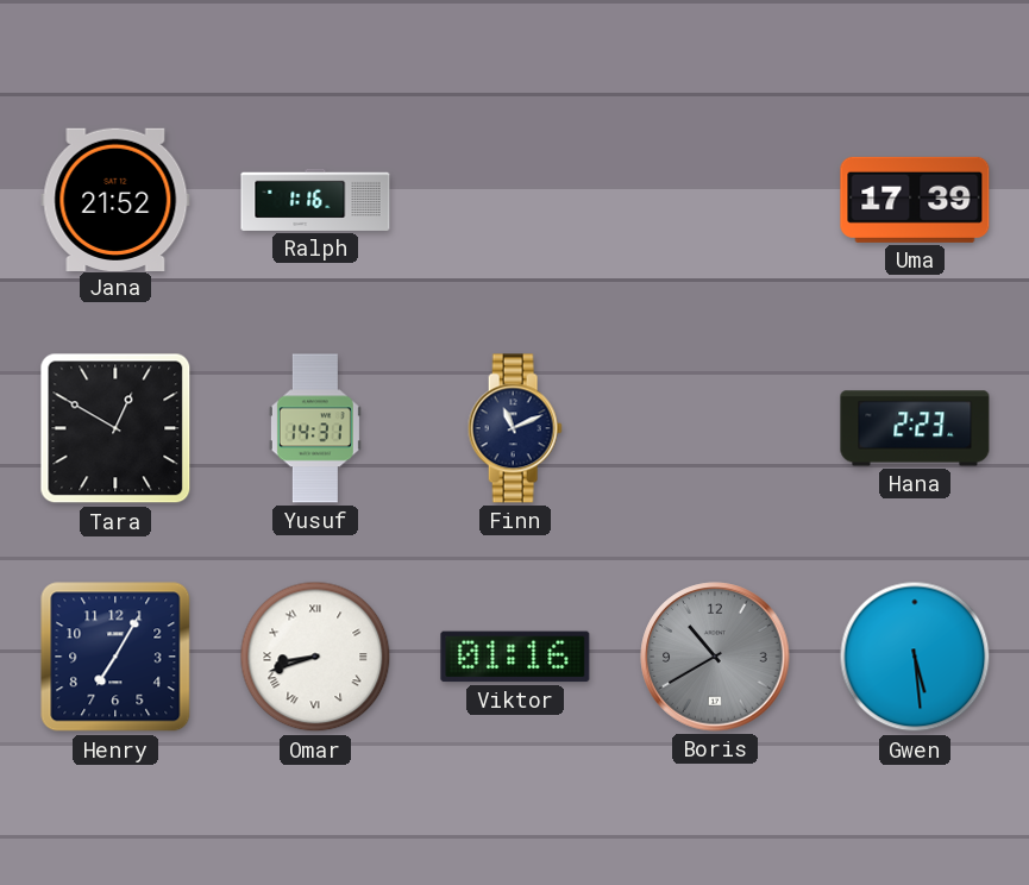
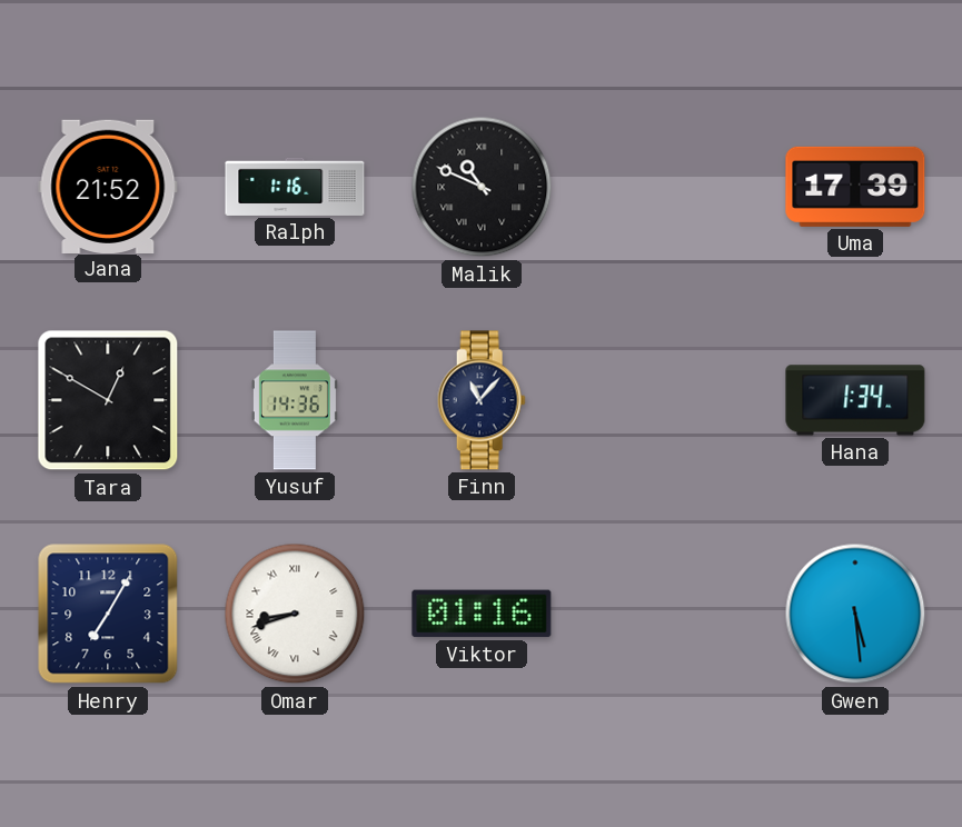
Malik: none -> 10:49 (482, 187)
Yusuf: 14:31 -> 14:36 (295, 400)
Finn: 11:11 -> 11:07 (482, 400)
Hana: 2:23 -> 1:34 (855, 400)
Boris: 10:40 -> none (715, 657)
